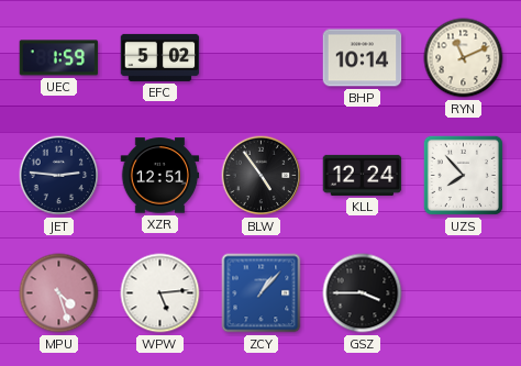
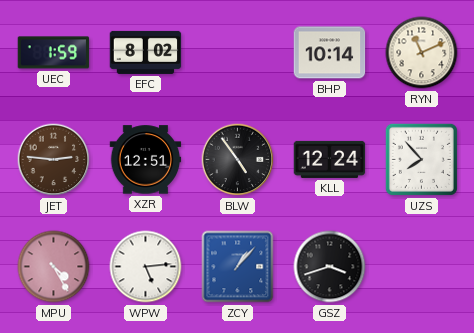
EFC: 5:02 -> 8:02 (146, 52)
JET dial: navy -> brown (54, 160)
MPU: 4:27 -> 4:25 (54, 267)
GSZ: 3:45 -> 3:42 (330, 267)
